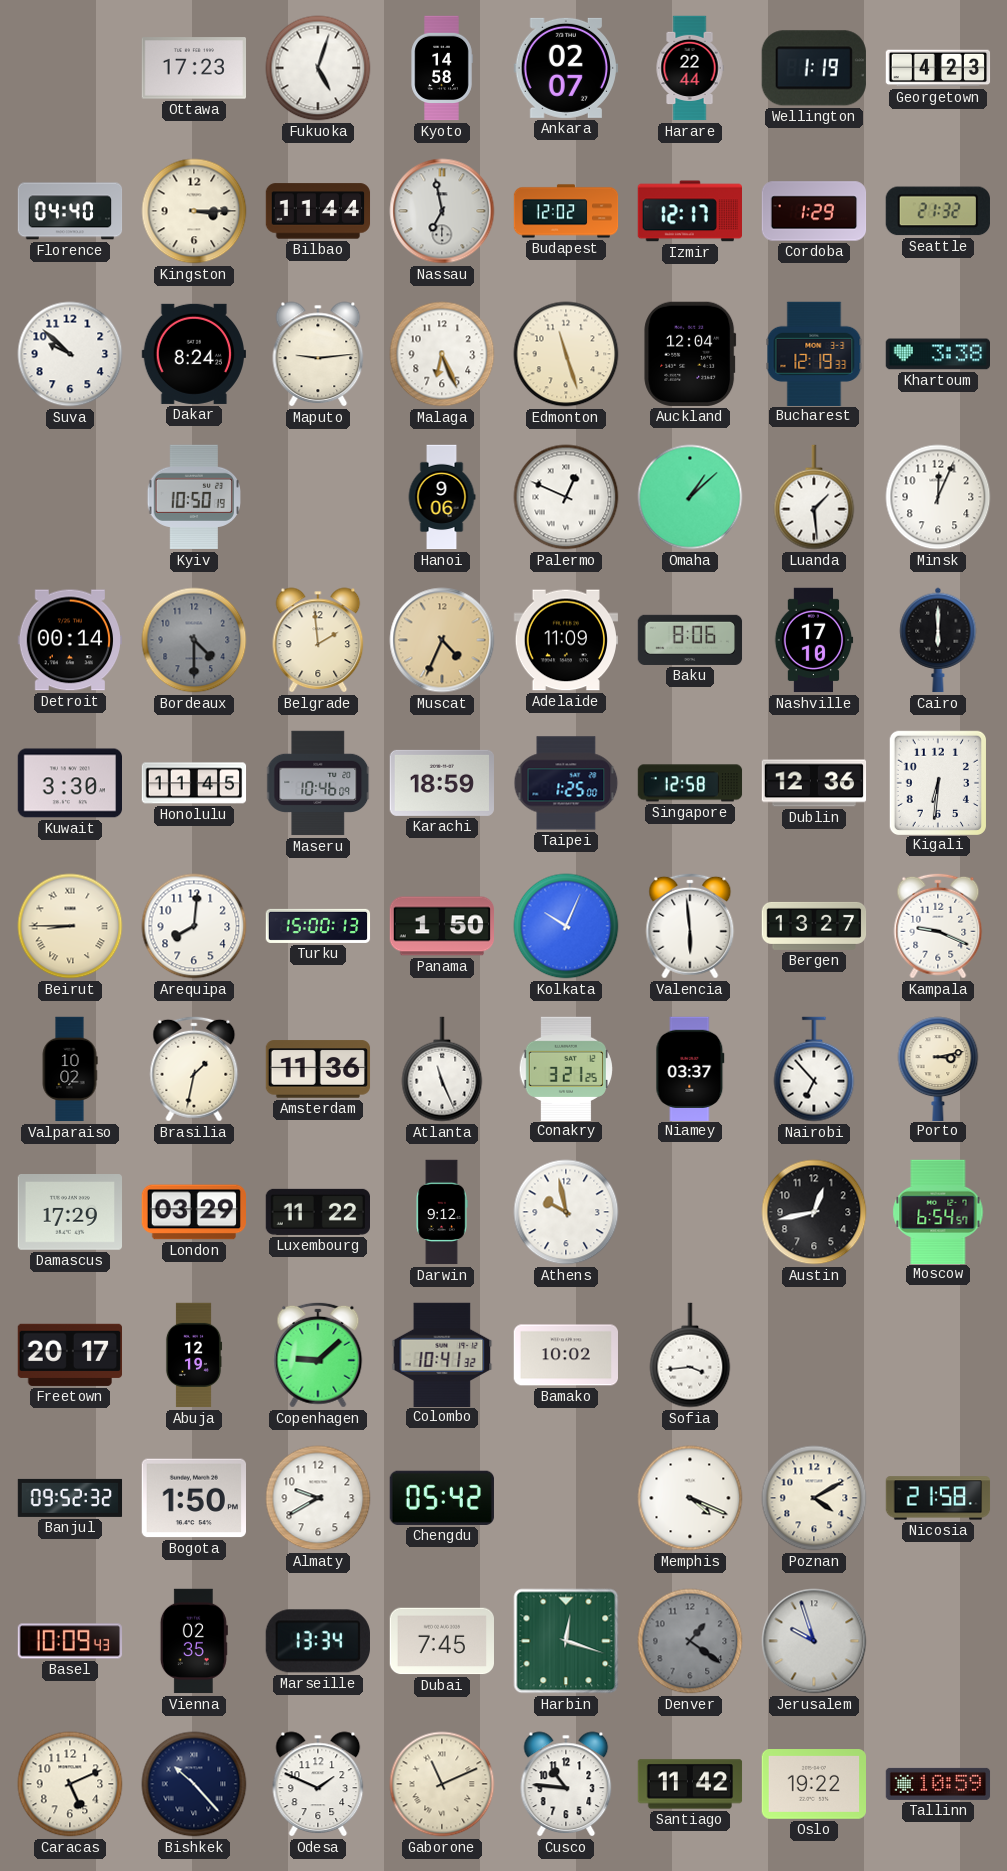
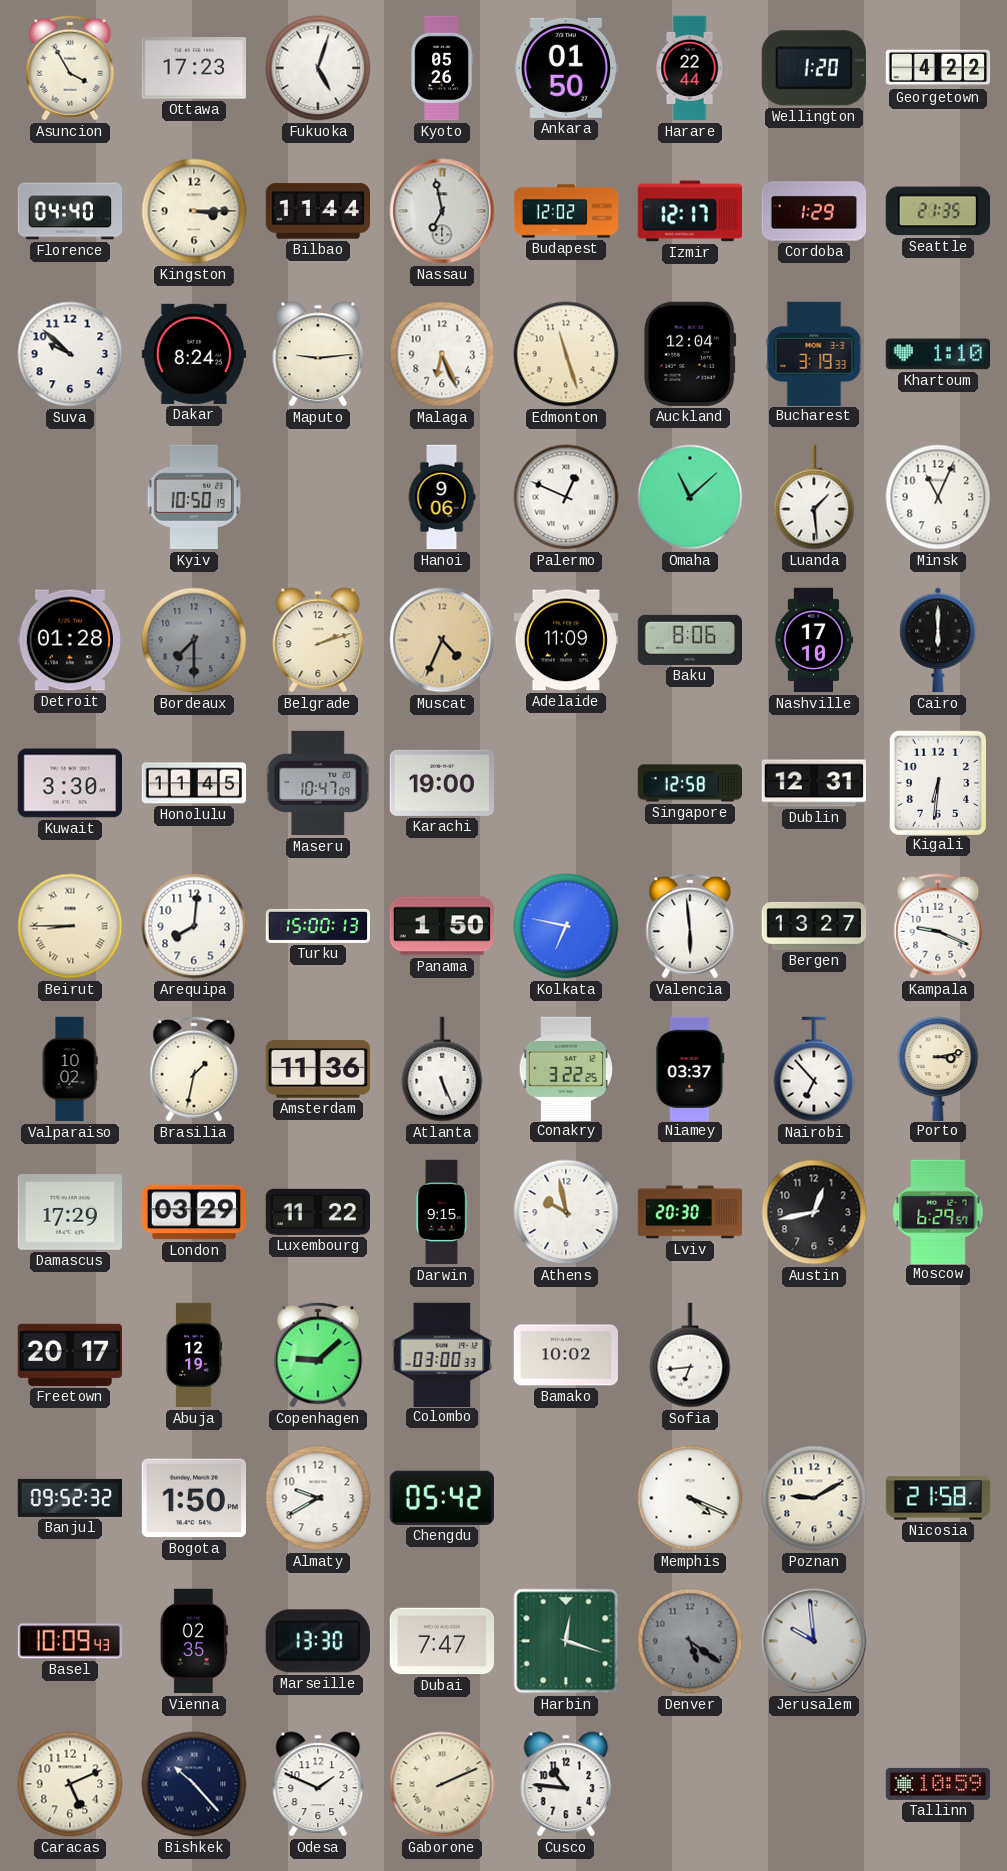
Asuncion: none -> 3:55 (70, 68)
Kyoto: 14:58 -> 05:26 (442, 68)
Ankara: 02:07 -> 01:50 (565, 68)
Wellington: 1:19 -> 1:20 (814, 68)
Georgetown: 4:23 -> 4:22 (938, 68)
Seattle: 21:32 -> 21:35 (938, 211)
Bucharest: 12:19 -> 3:19 (814, 353)
Khartoum: 3:38 -> 1:10 (937, 354)
Omaha: 1:08 -> 11:08 (690, 497)
Minsk: 12:04 -> 11:04 (938, 497)
Detroit: 00:14 -> 01:28 (69, 640)
Bordeaux: 4:30 -> 7:30 (194, 640)
Belgrade: 1:59 -> 2:12 (318, 640)
Maseru: 10:46 -> 10:47 (319, 783)
Karachi: 18:59 -> 19:00 (441, 783)
Taipei: 1:25 -> none (566, 783)
Dublin: 12:36 -> 12:31 (814, 783)
Kolkata: 10:04 -> 6:47 (566, 926)
Atlanta: 11:26 -> 5:26 (442, 1069)
Conakry: 3:21 -> 3:22 (565, 1068)
Darwin: 9:12 -> 9:15 (442, 1212)
Lviv: none -> 20:30 (690, 1212)
Moscow: 6:54 -> 6:29 (938, 1211)
Colombo: 10:41 -> 03:00 (442, 1354)
Sofia: 3:44 -> 6:44 (690, 1355)
Poznan: 4:10 -> 9:10 (814, 1498)
Marseille: 13:34 -> 13:30 (318, 1641)
Dubai: 7:45 -> 7:47 (441, 1641)
Denver: 1:21 -> 5:21 (690, 1641)
Jerusalem: 9:57 -> 9:59 (814, 1641)
Gaborone: 11:11 -> 2:11 (442, 1784)
Santiago: 11:42 -> none (690, 1784)
Oslo: 19:22 -> none (814, 1785)
